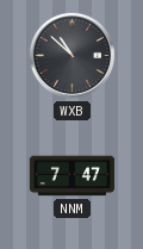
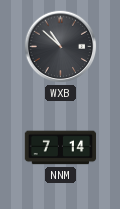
NNM: 7:47 -> 7:14 (61, 148)
